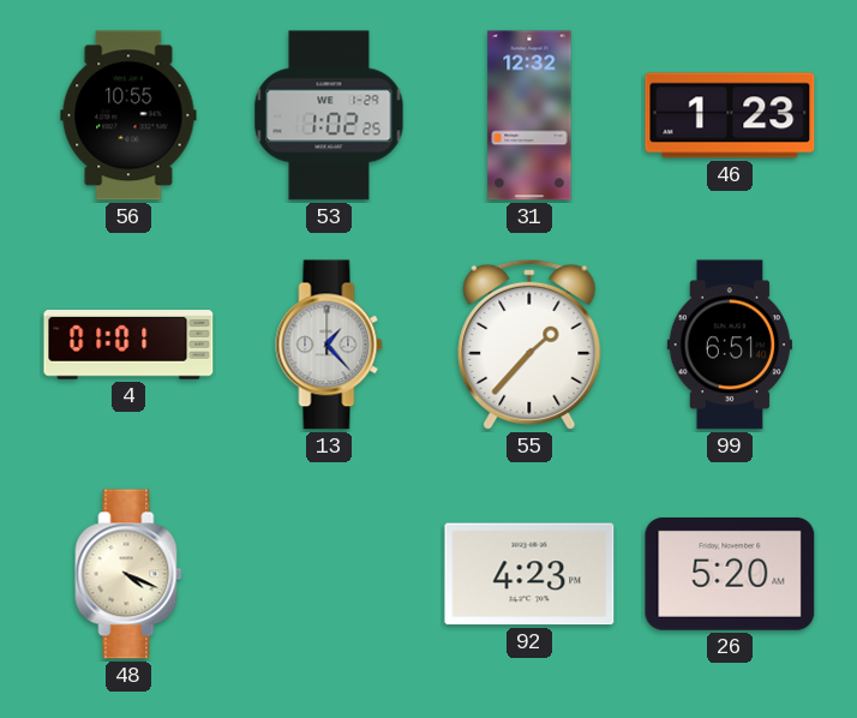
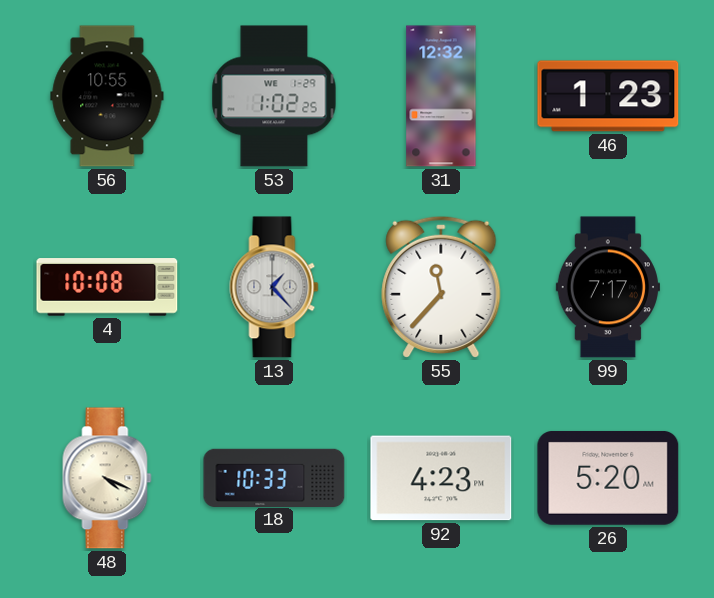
4: 01:01 -> 10:08 (107, 287)
55: 1:37 -> 11:37 (441, 287)
99: 6:51 -> 7:17 (608, 287)
18: none -> 10:33 (274, 477)
